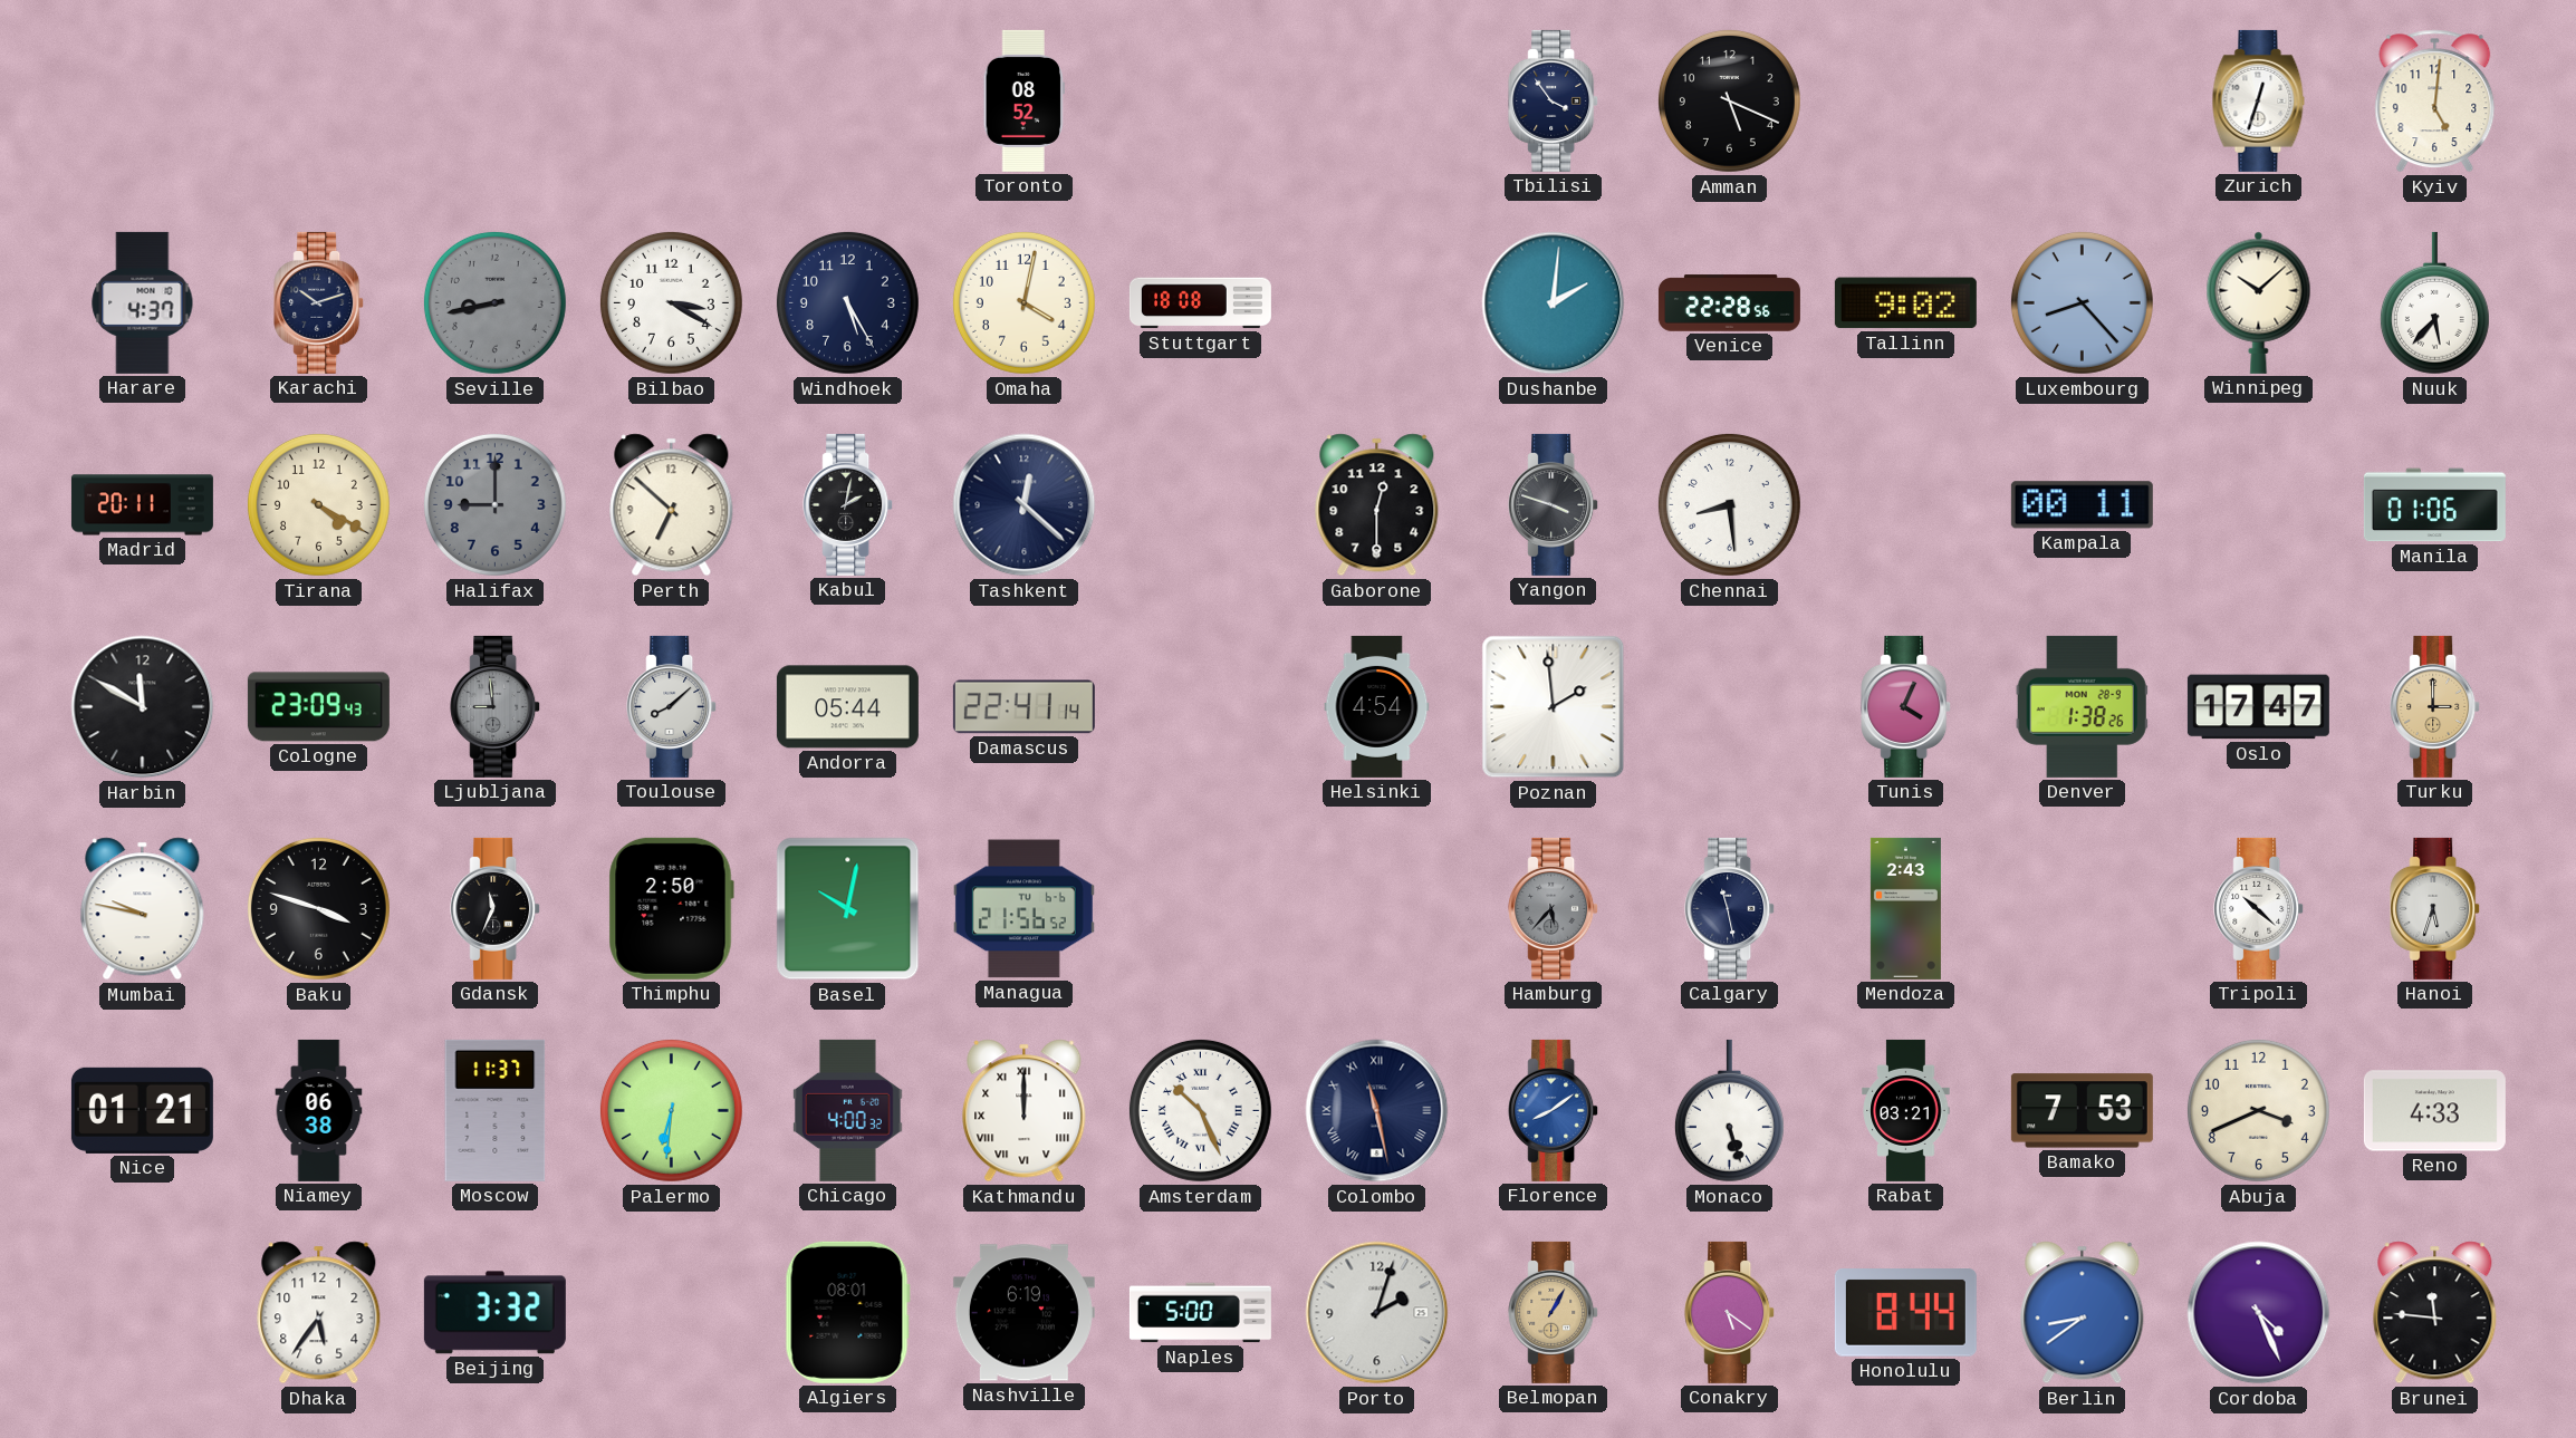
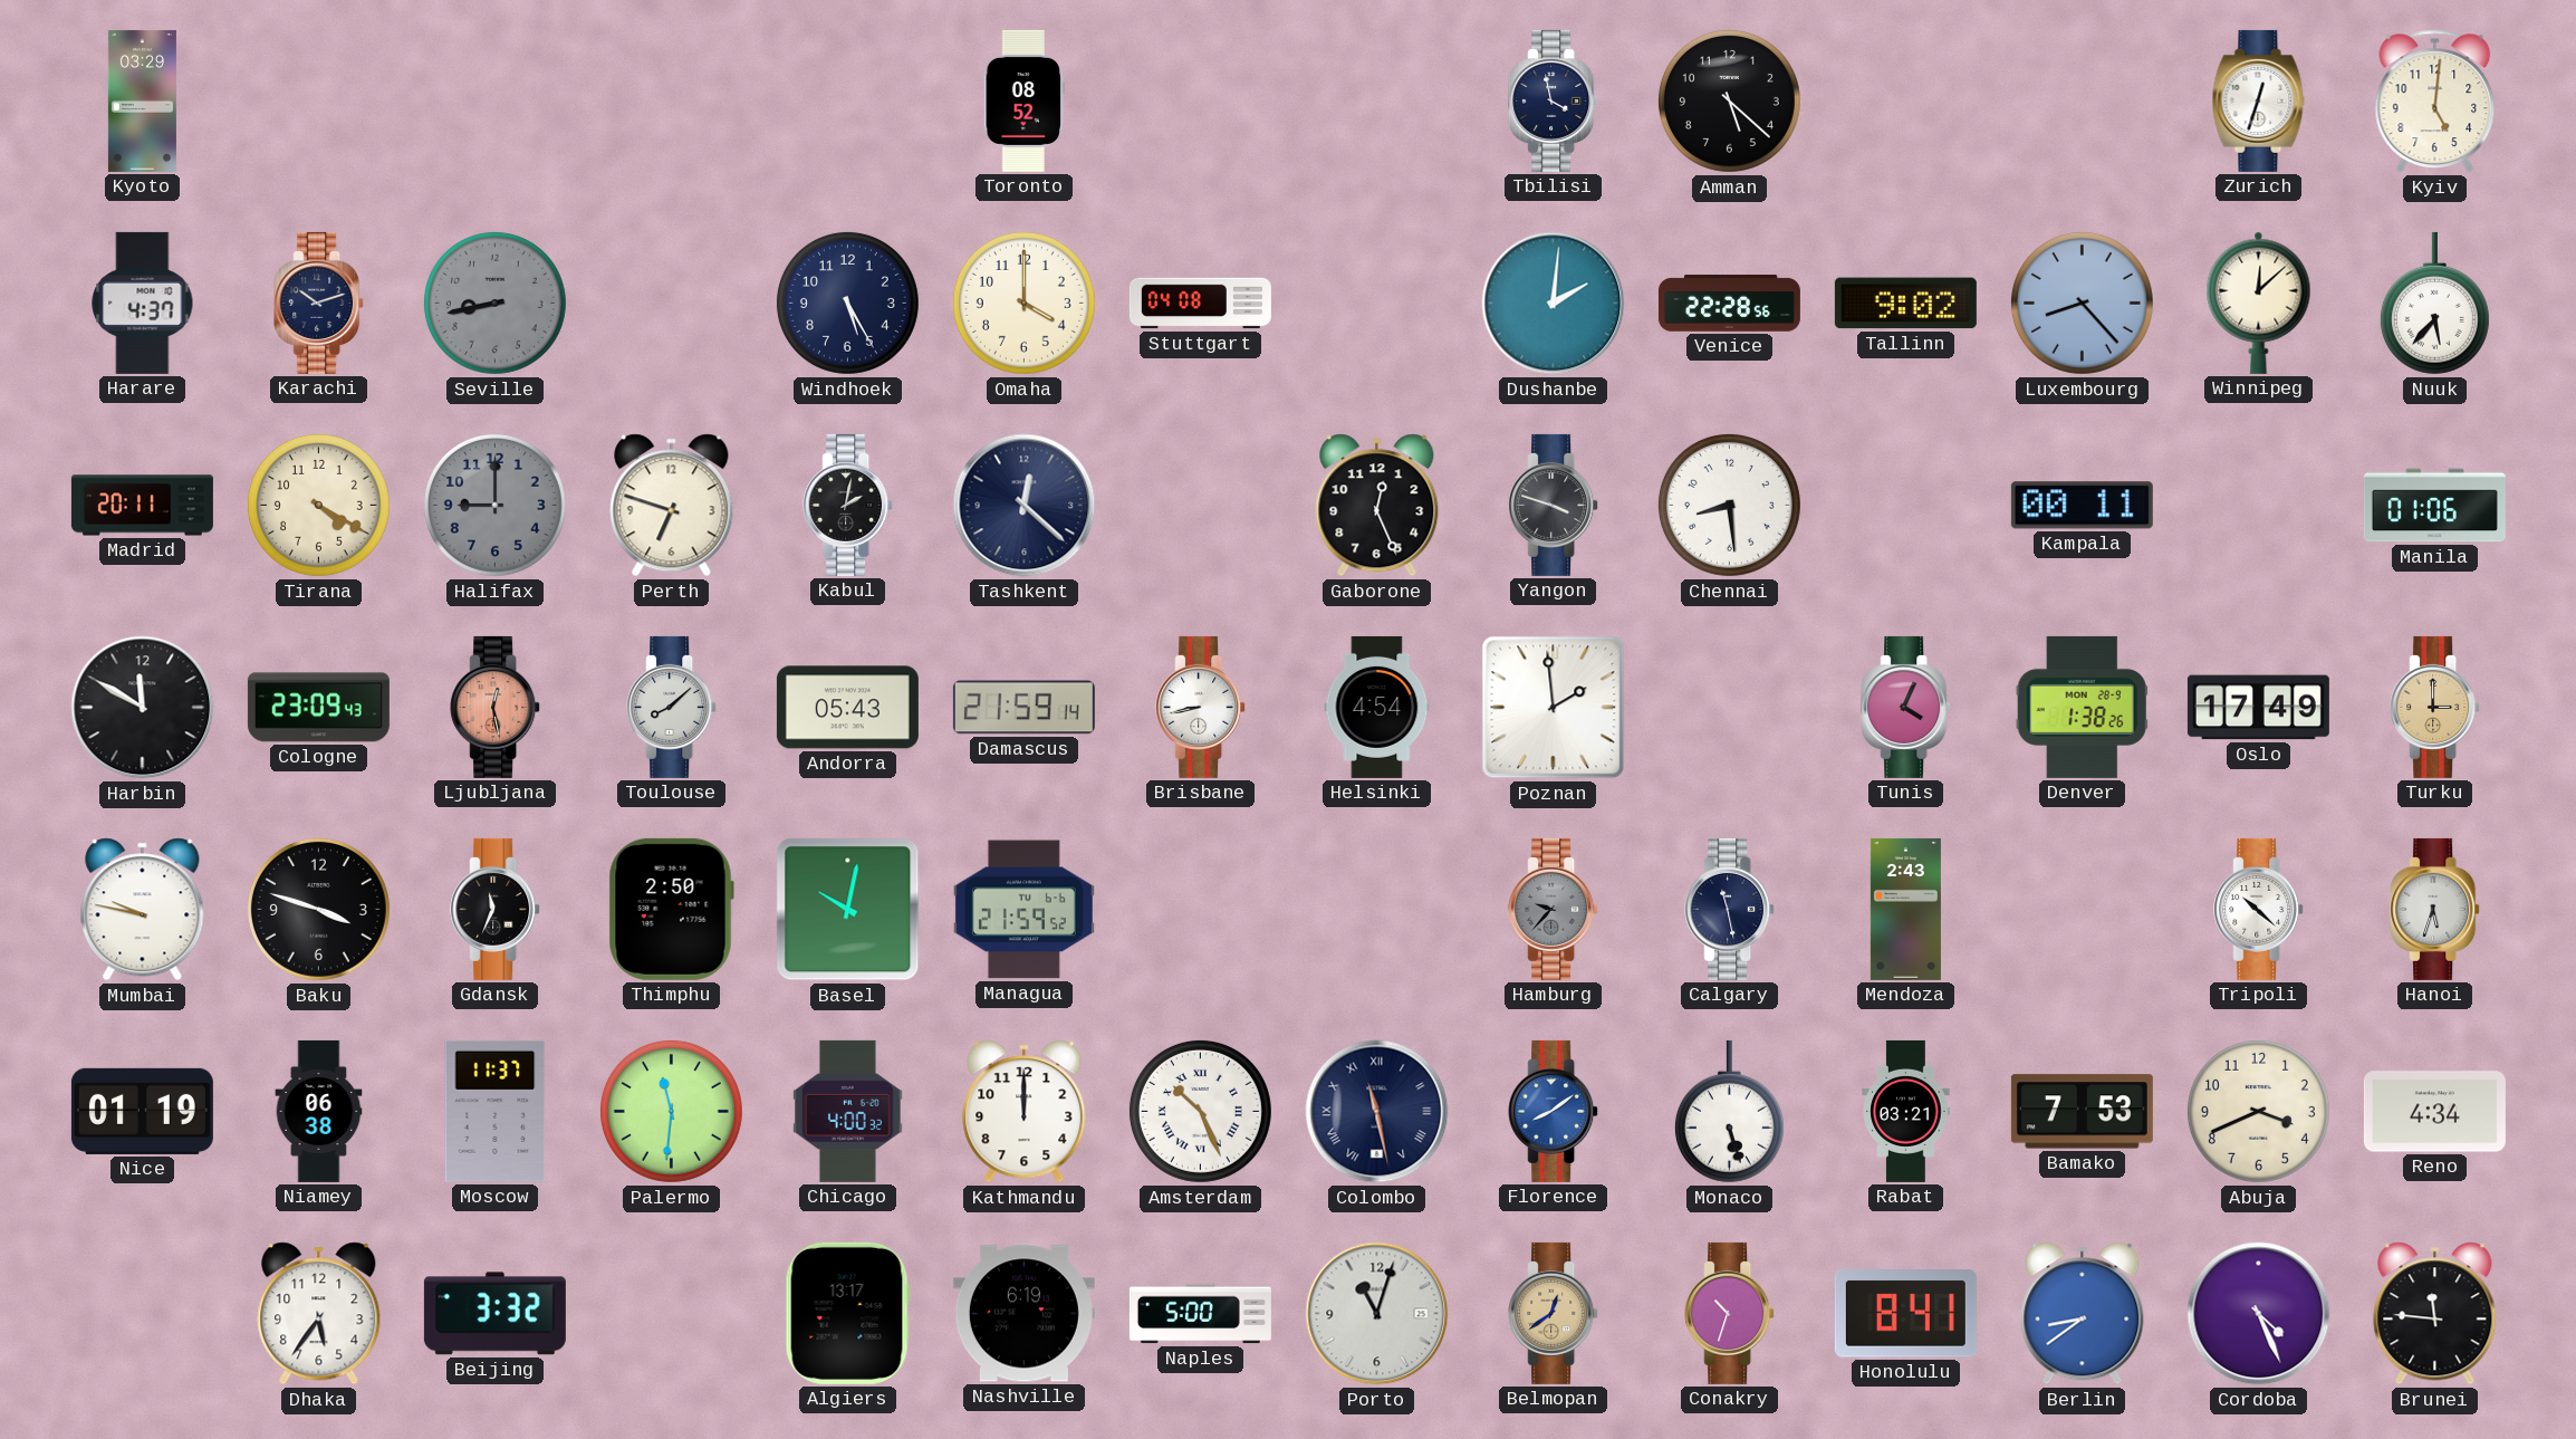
Kyoto: none -> 03:29 (142, 100)
Tbilisi: 3:54 -> 3:58 (1554, 100)
Amman: 5:19 -> 5:22 (1729, 100)
Bilbao: 3:20 -> none (671, 302)
Omaha: 4:02 -> 4:00 (1023, 303)
Stuttgart: 18:08 -> 04:08 (1200, 304)
Winnipeg: 10:08 -> 12:08 (2259, 303)
Perth: 6:52 -> 6:48 (672, 506)
Gaborone: 12:30 -> 12:26 (1377, 506)
Ljubljana: 8:59 -> 12:28 (496, 707)
Ljubljana dial: grey -> salmon (496, 707)
Andorra: 05:44 -> 05:43 (847, 708)
Damascus: 22:41 -> 21:59 (1023, 708)
Brisbane: none -> 8:43 (1201, 707)
Oslo: 17:47 -> 17:49 (2258, 708)
Managua: 21:56 -> 21:59 (1023, 910)
Hamburg: 5:37 -> 9:37 (1554, 909)
Nice: 01:21 -> 01:19 (142, 1111)
Palermo: 6:31 -> 11:31 (671, 1111)
Kathmandu numerals: Roman -> Arabic (1025, 1112)
Reno: 4:33 -> 4:34 (2434, 1112)
Algiers: 08:01 -> 13:17 (847, 1313)
Porto: 2:03 -> 11:03 (1377, 1314)
Belmopan: 1:05 -> 12:39 (1554, 1313)
Conakry: 5:21 -> 10:33 (1730, 1313)
Honolulu: 8:44 -> 8:41 (1905, 1314)
